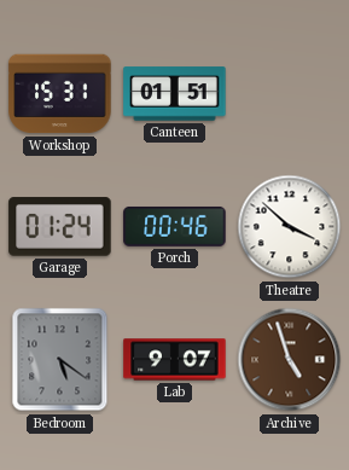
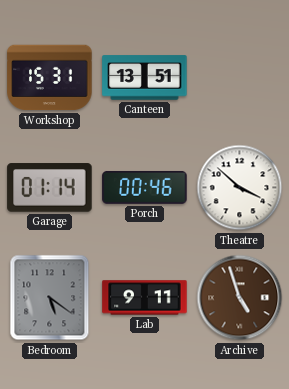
Canteen: 01:51 -> 13:51 (145, 78)
Garage: 01:24 -> 01:14 (50, 188)
Lab: 9:07 -> 9:11 (145, 298)
